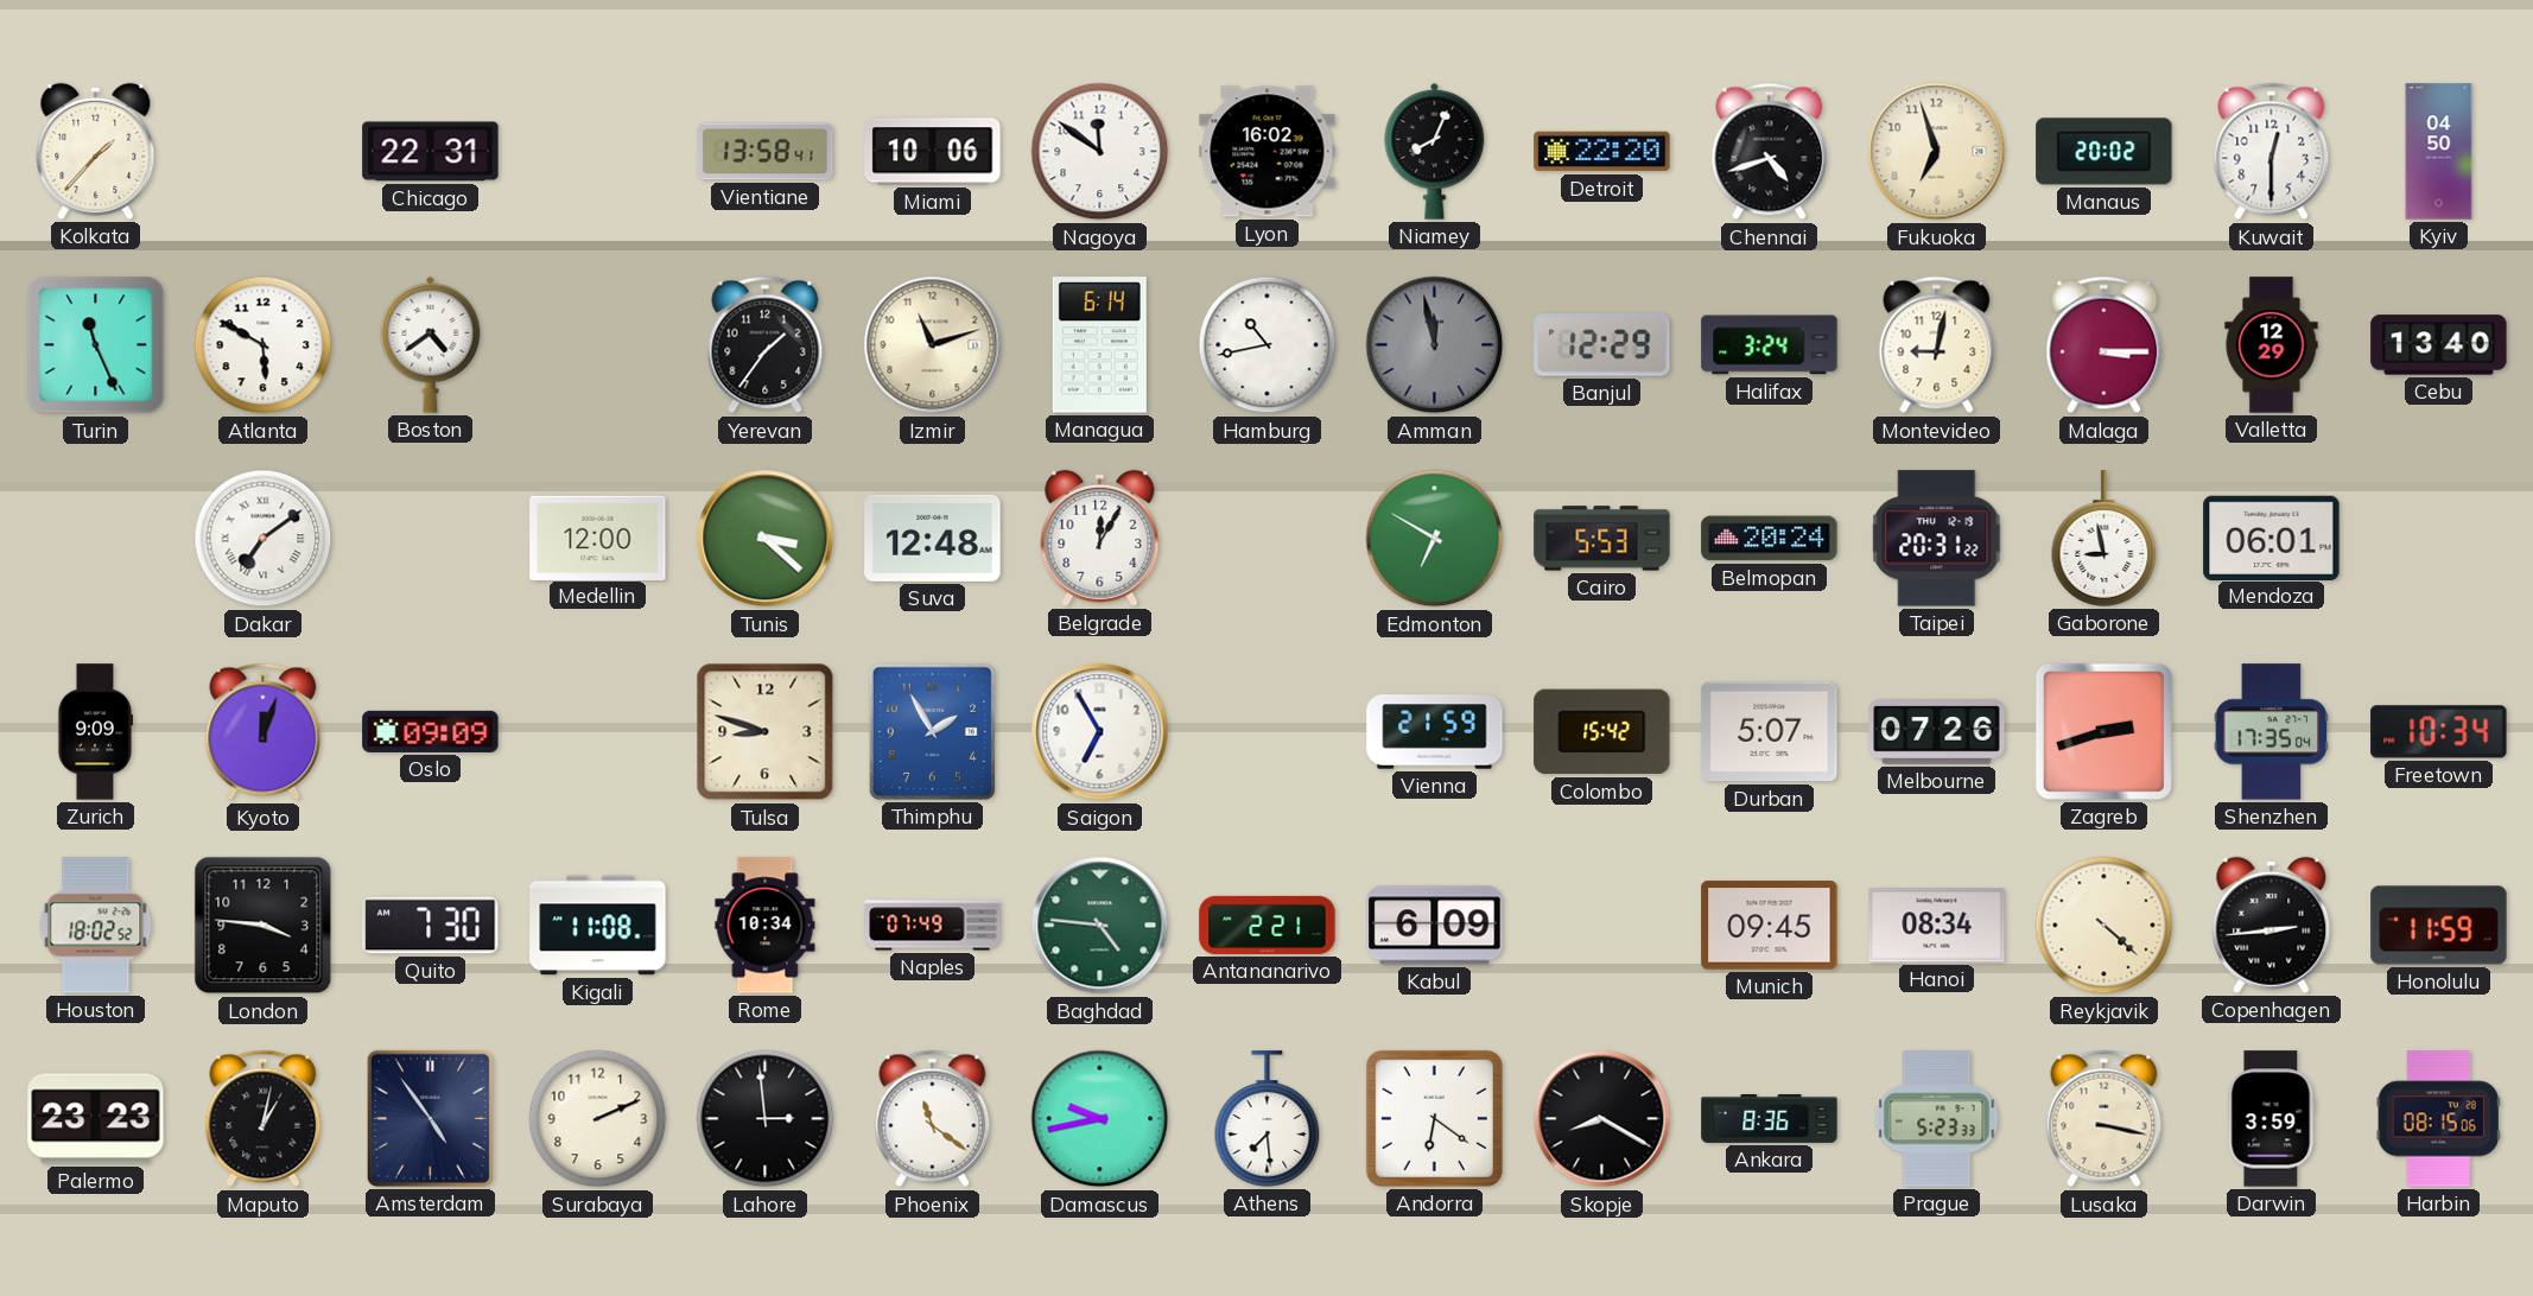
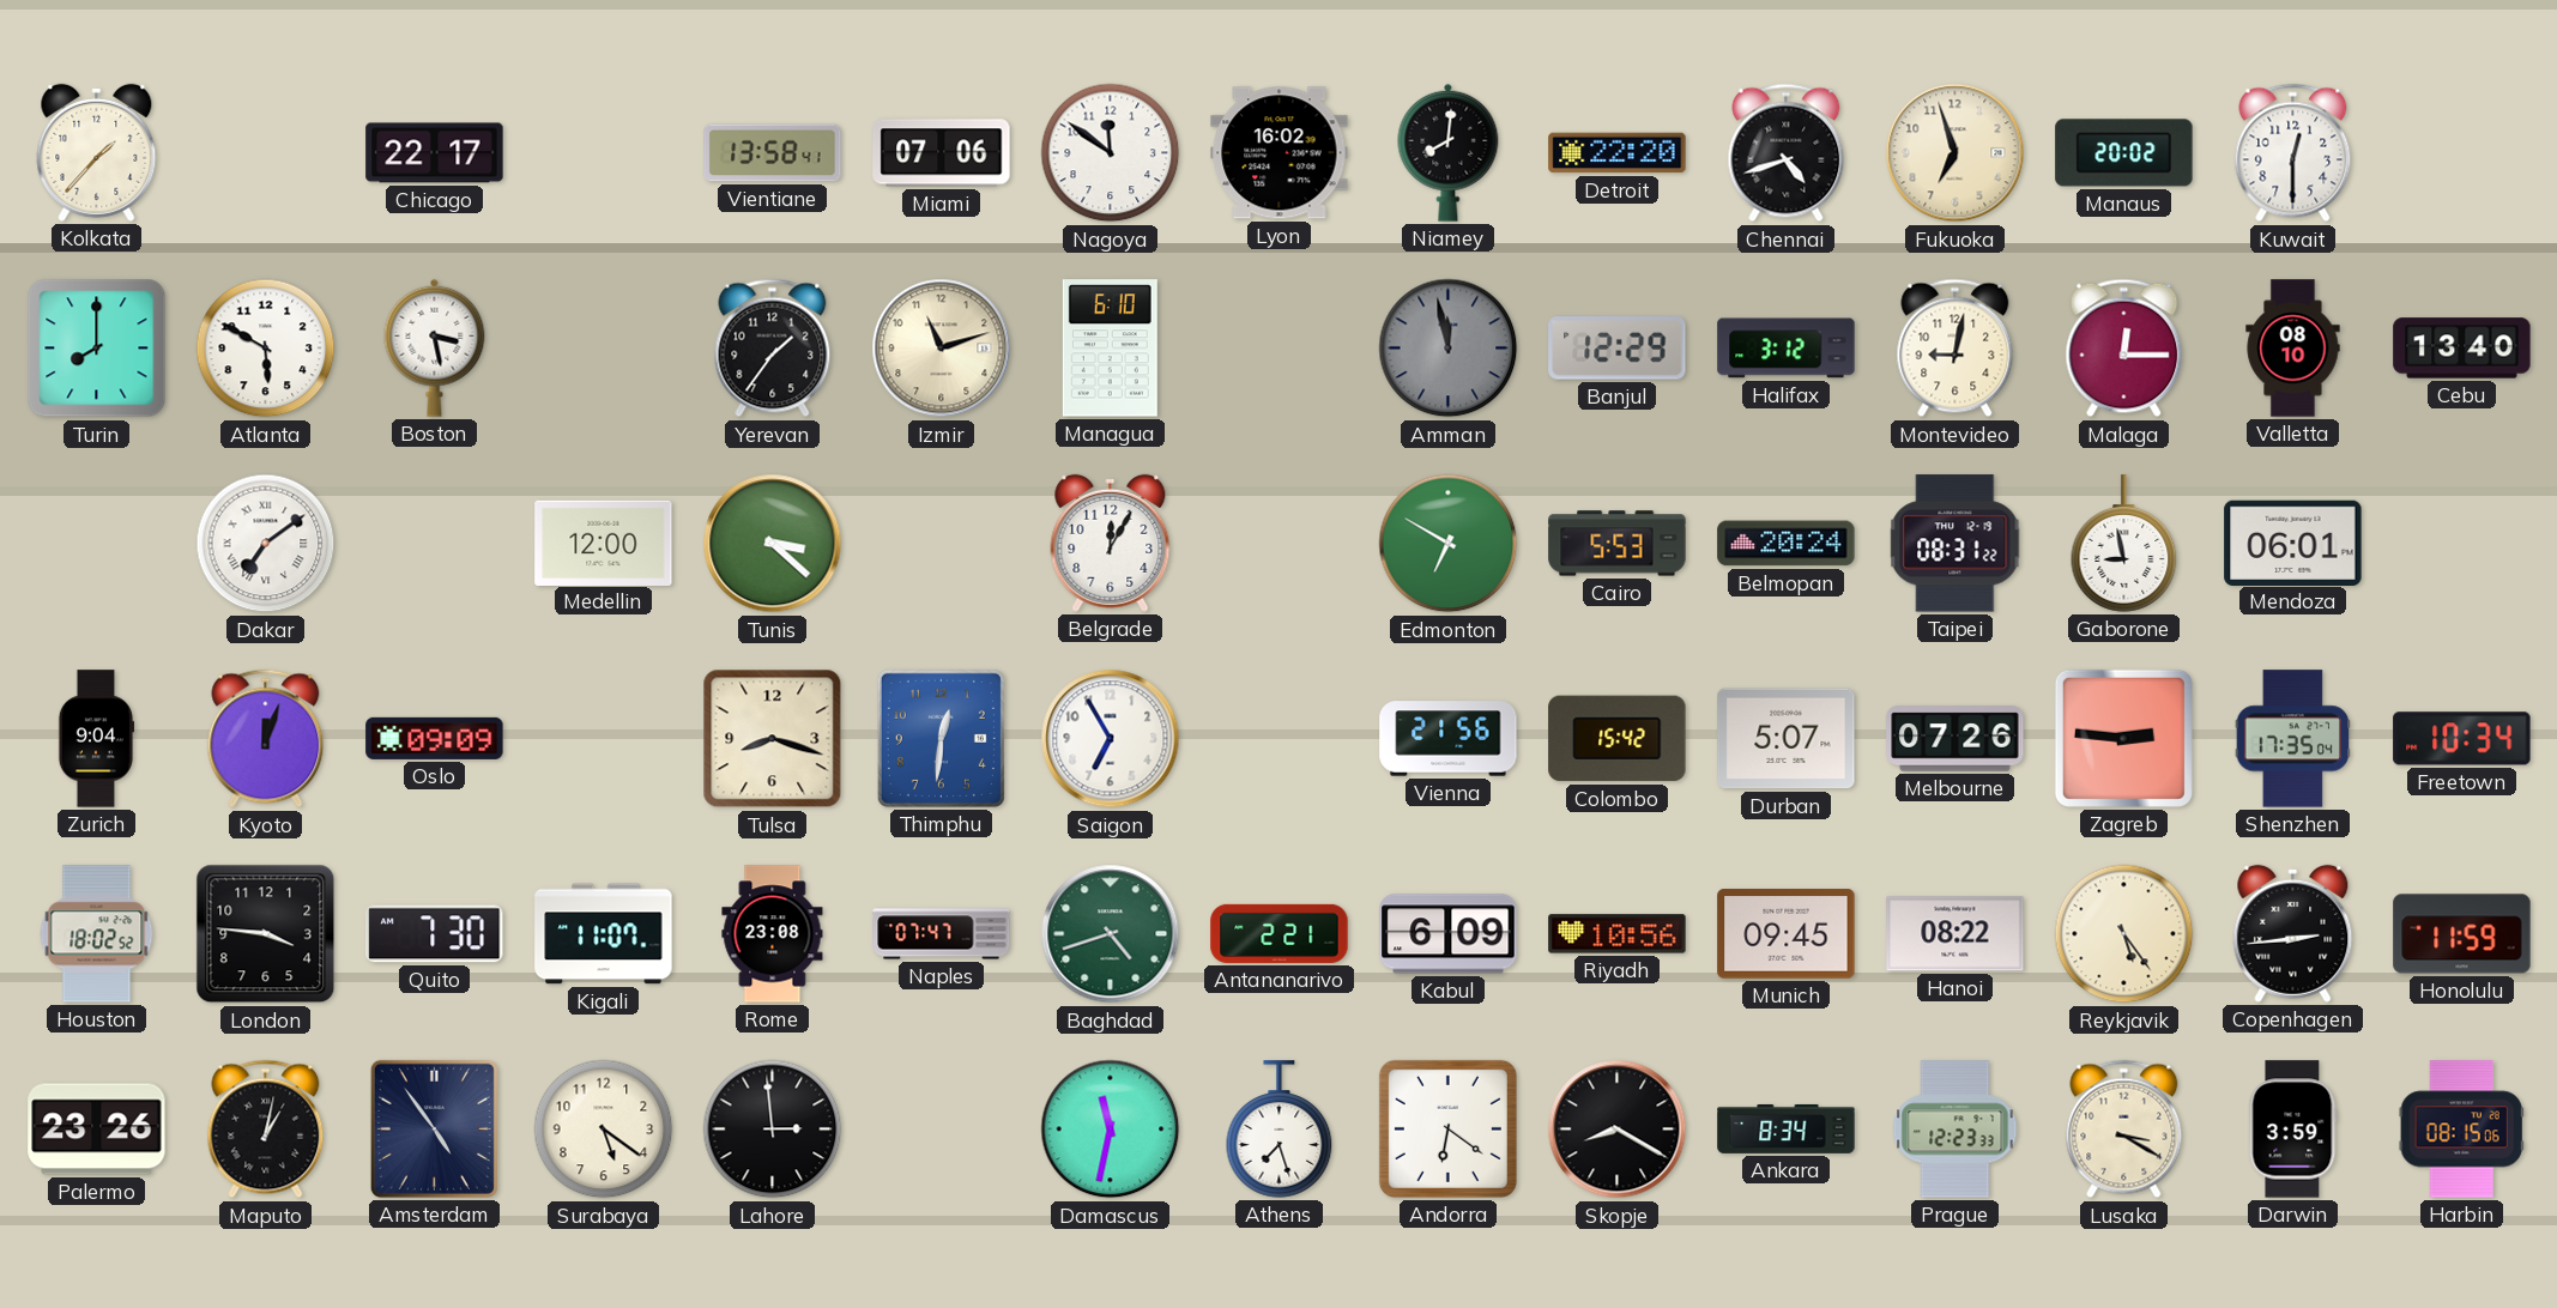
Chicago: 22:31 -> 22:17 (435, 153)
Miami: 10:06 -> 07:06 (942, 153)
Niamey: 8:04 -> 8:01 (1449, 152)
Kyiv: 04:50 -> none (2439, 152)
Turin: 11:26 -> 8:00 (97, 349)
Boston: 4:39 -> 3:28 (435, 347)
Managua: 6:14 -> 6:10 (1110, 349)
Hamburg: 10:43 -> none (1268, 345)
Halifax: 3:24 -> 3:12 (1787, 349)
Malaga: 3:15 -> 12:15 (2124, 349)
Valletta: 12:29 -> 08:10 (2293, 349)
Suva: 12:48 -> none (933, 538)
Taipei: 20:31 -> 08:31 (1955, 544)
Zurich: 9:09 -> 9:04 (96, 739)
Tulsa: 8:48 -> 8:18 (773, 739)
Thimphu: 1:55 -> 12:31 (941, 738)
Vienna: 21:59 -> 21:56 (1449, 739)
Zagreb: 2:42 -> 2:46 (2123, 738)
Kigali: 11:08 -> 11:07 (604, 934)
Rome: 10:34 -> 23:08 (773, 934)
Naples: 07:49 -> 07:47 (942, 934)
Baghdad: 4:46 -> 4:42 (1111, 934)
Riyadh: none -> 10:56 (1618, 934)
Hanoi: 08:34 -> 08:22 (1955, 934)
Reykjavik: 4:22 -> 5:24 (2124, 934)
Palermo: 23:23 -> 23:26 (97, 1130)
Surabaya: 2:11 -> 5:21 (604, 1130)
Phoenix: 11:21 -> none (933, 1119)
Damascus: 9:43 -> 11:32 (1111, 1130)
Athens: 7:29 -> 7:27 (1280, 1130)
Ankara: 8:36 -> 8:34 (1787, 1128)
Prague: 5:23 -> 12:23 (1955, 1130)
Lusaka: 3:17 -> 3:20 (2124, 1130)
